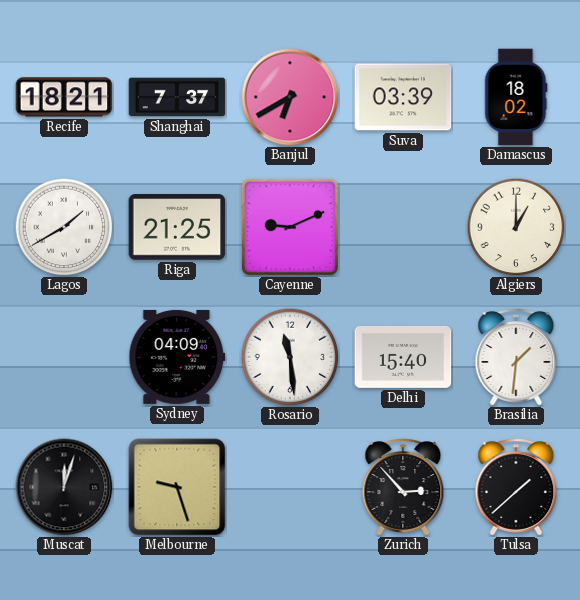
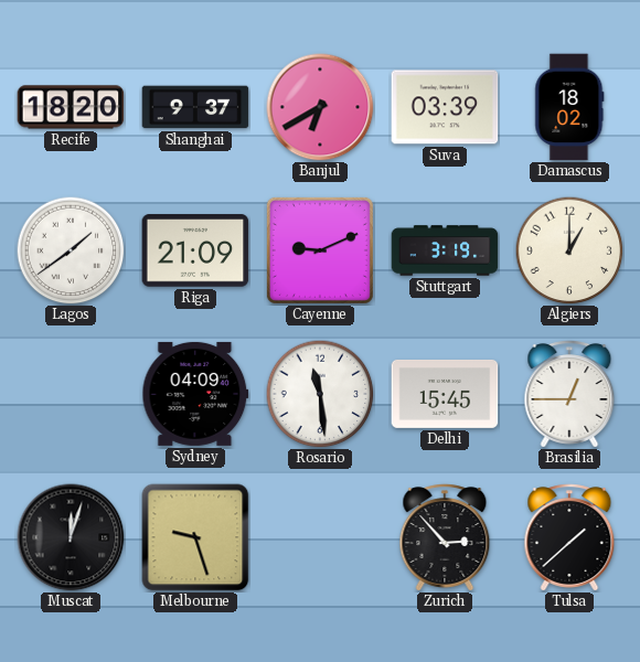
Recife: 18:21 -> 18:20 (71, 107)
Shanghai: 7:37 -> 9:37 (195, 107)
Lagos: 1:40 -> 1:39 (71, 250)
Riga: 21:25 -> 21:09 (195, 250)
Stuttgart: none -> 3:19 (445, 250)
Delhi: 15:40 -> 15:45 (445, 394)
Brasilia: 1:31 -> 12:45 (569, 394)
